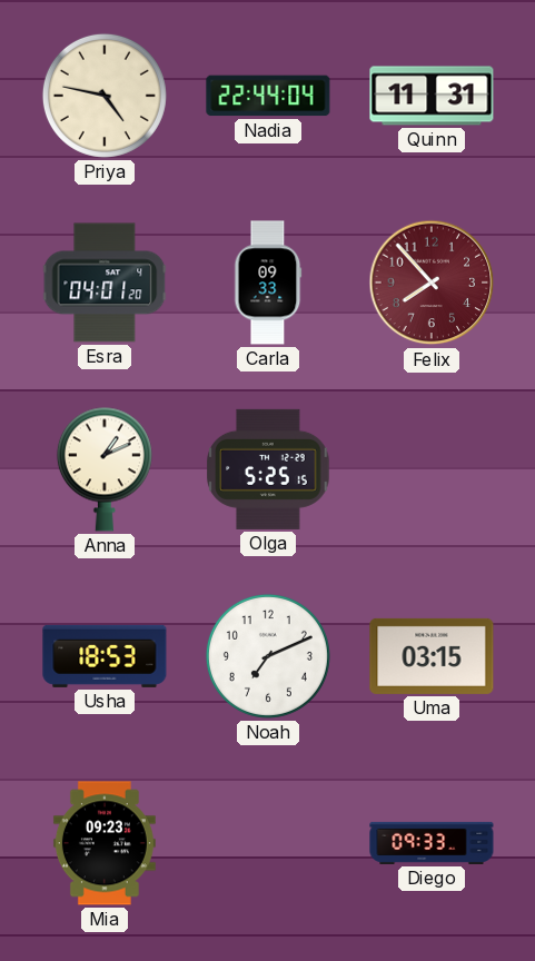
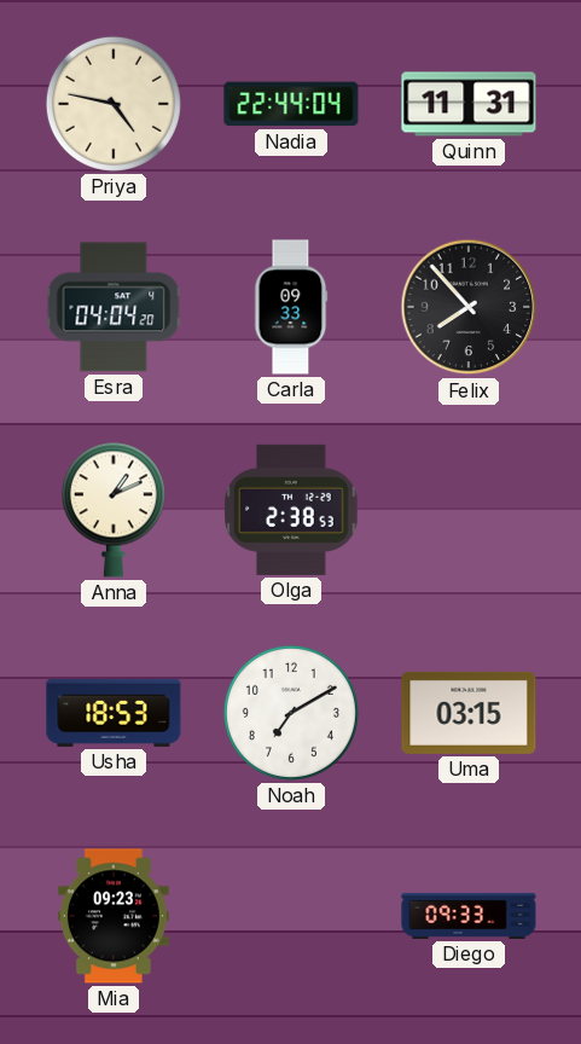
Esra: 04:01 -> 04:04 (114, 307)
Felix dial: burgundy -> black (469, 307)
Olga: 5:25 -> 2:38 (291, 510)
Noah: 7:11 -> 7:10 (291, 713)
